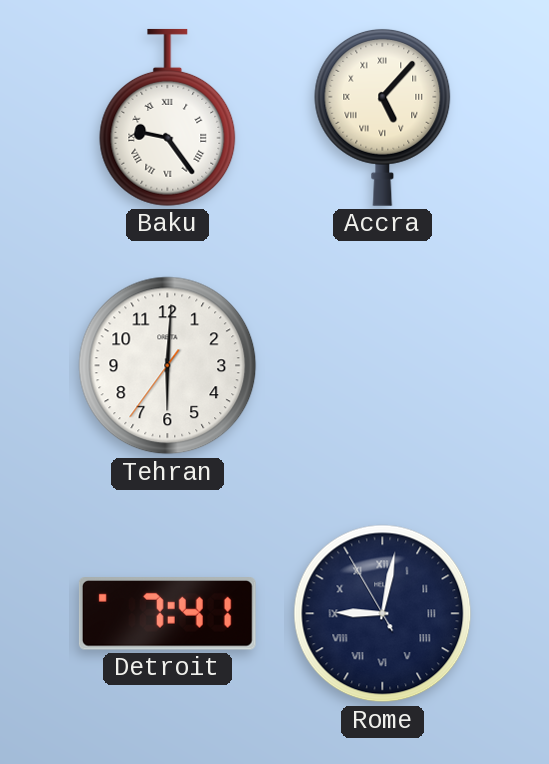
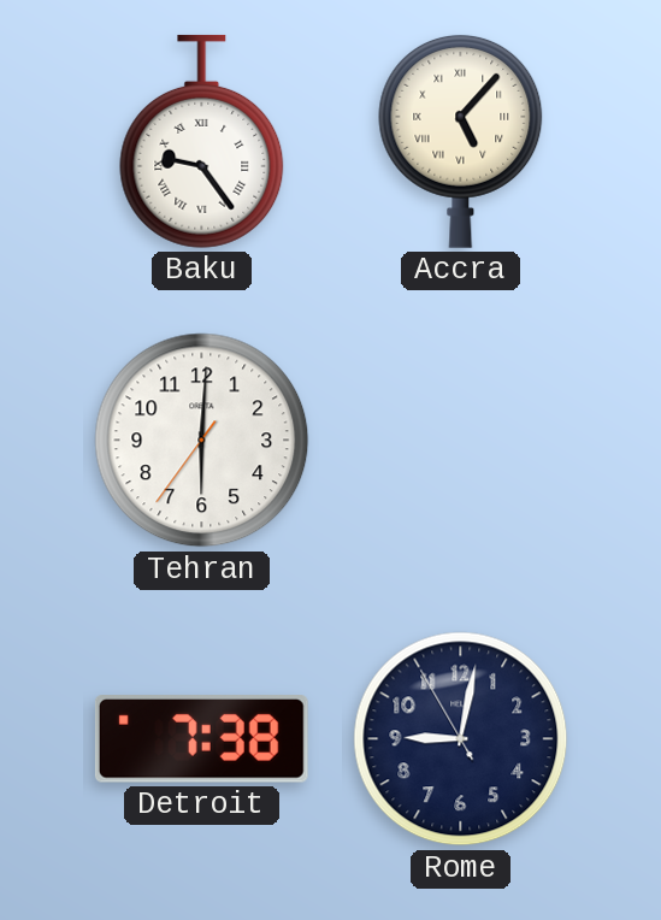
Detroit: 7:41 -> 7:38 (201, 739)
Rome numerals: Roman -> Arabic (461, 739)
